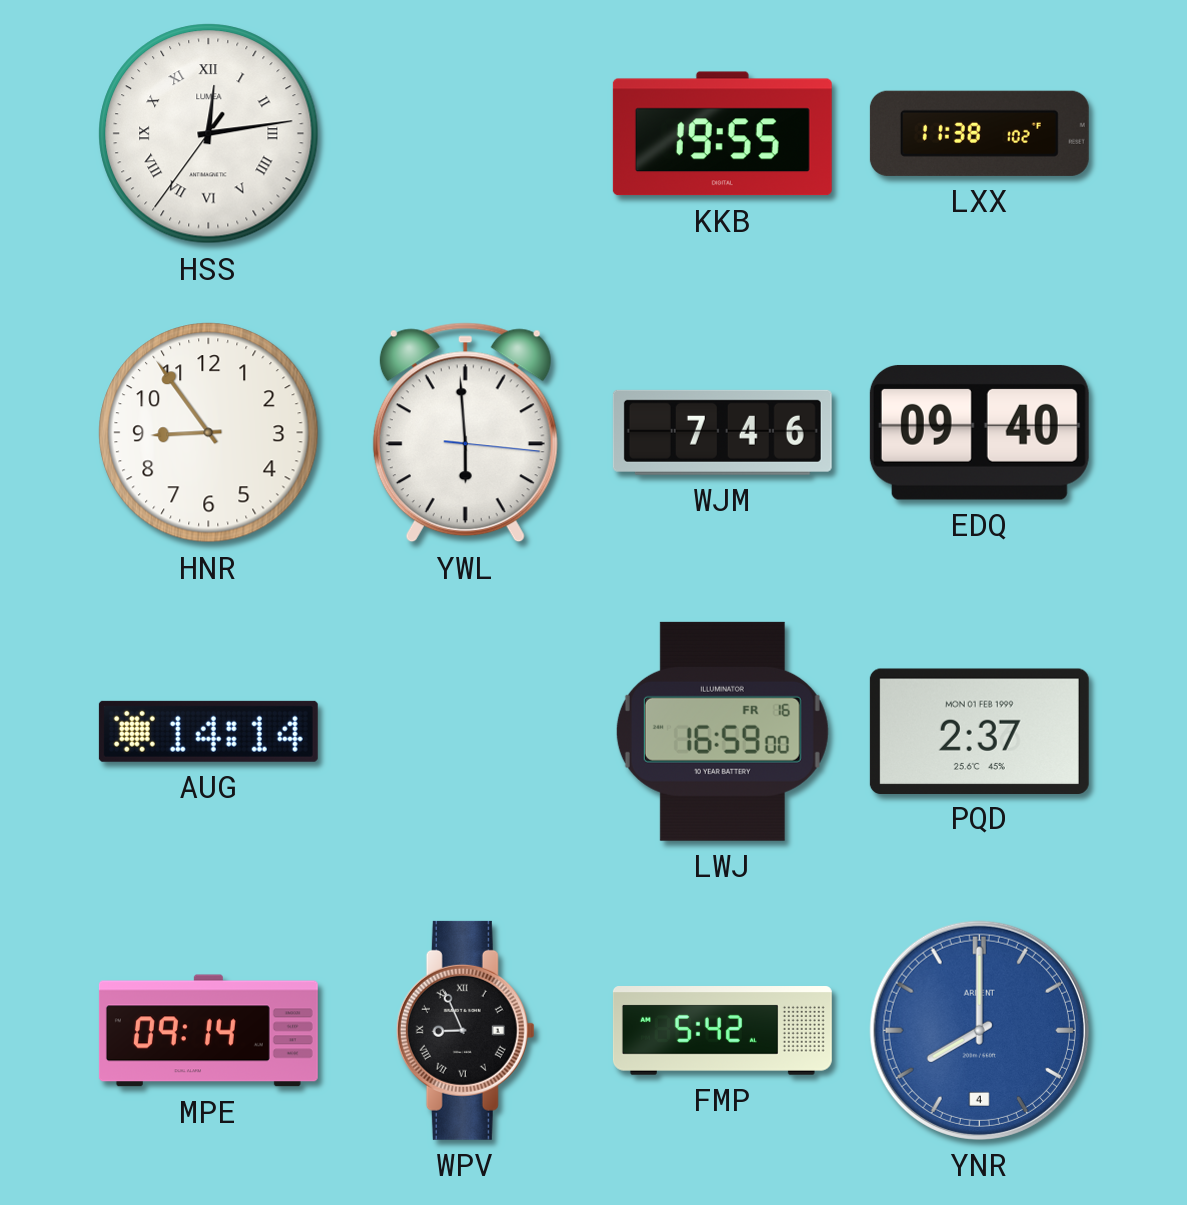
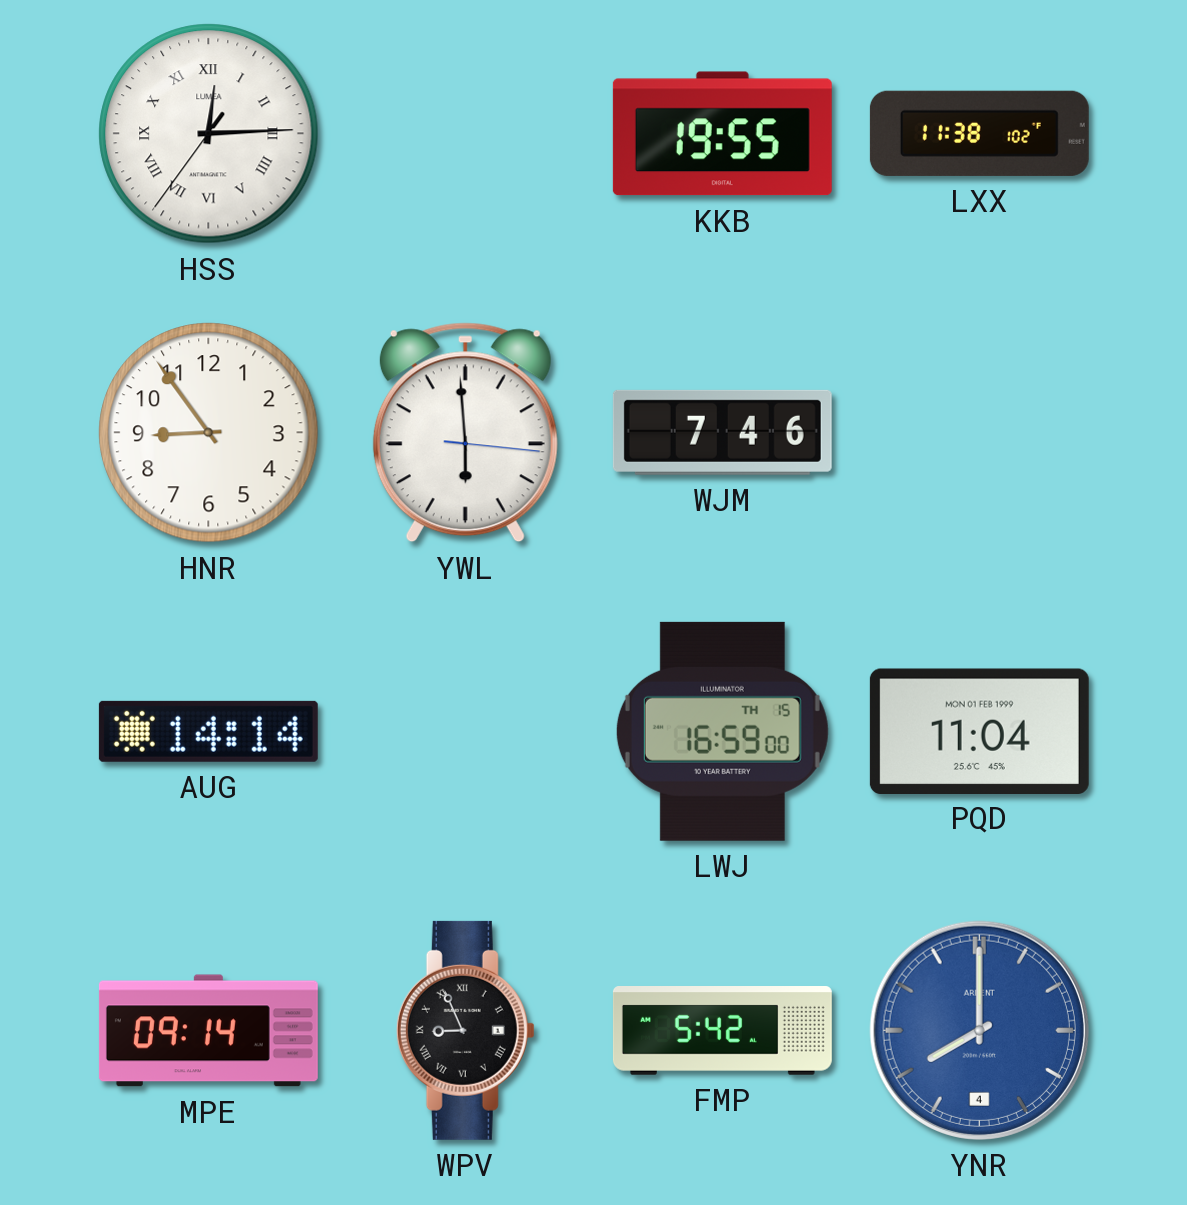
HSS: 12:13 -> 12:14 (209, 134)
EDQ: 09:40 -> none (979, 432)
LWJ date: FR 16 -> TH 15 (722, 731)
PQD: 2:37 -> 11:04 (979, 731)
